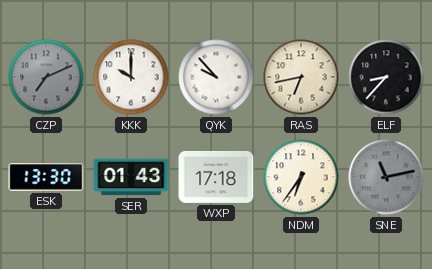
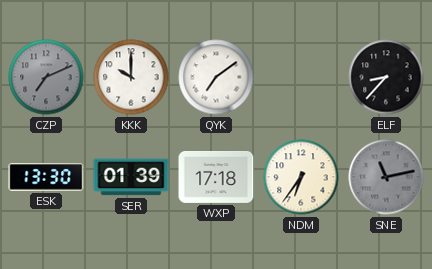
QYK: 9:53 -> 7:09 (216, 77)
RAS: 6:43 -> none (301, 77)
SER: 01:43 -> 01:39 (131, 177)
